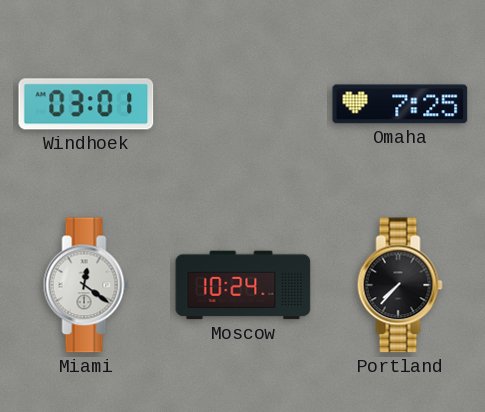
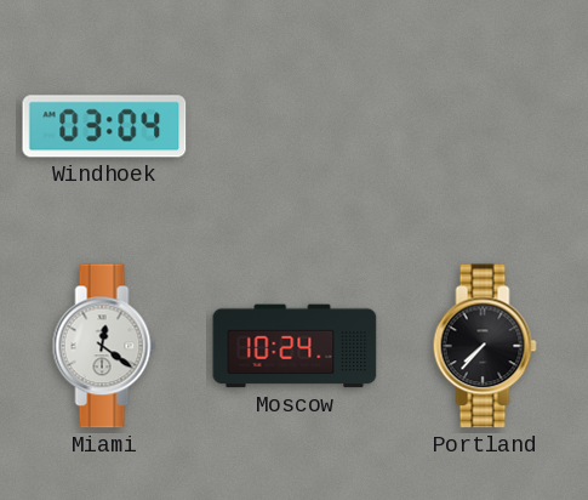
Windhoek: 03:01 -> 03:04 (104, 126)
Omaha: 7:25 -> none (400, 104)
